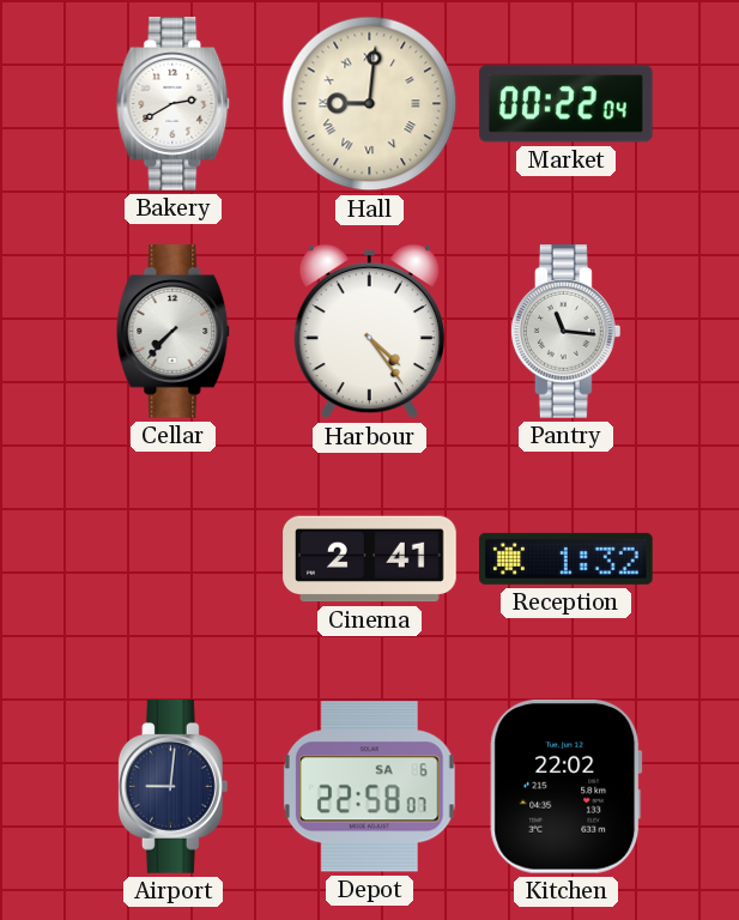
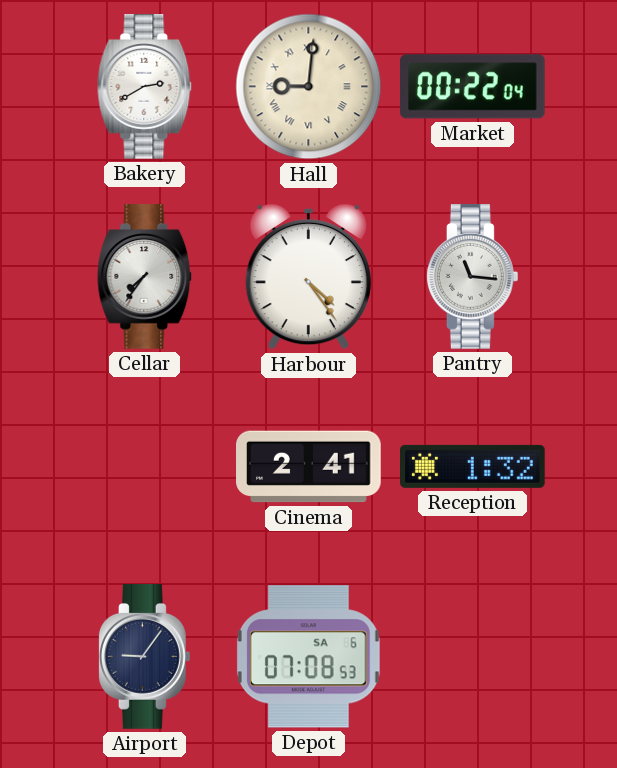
Cellar: 7:37 -> 7:36 (145, 277)
Airport: 9:01 -> 9:06 (144, 657)
Depot: 22:58 -> 07:08 (308, 657)
Kitchen: 22:02 -> none (567, 786)
